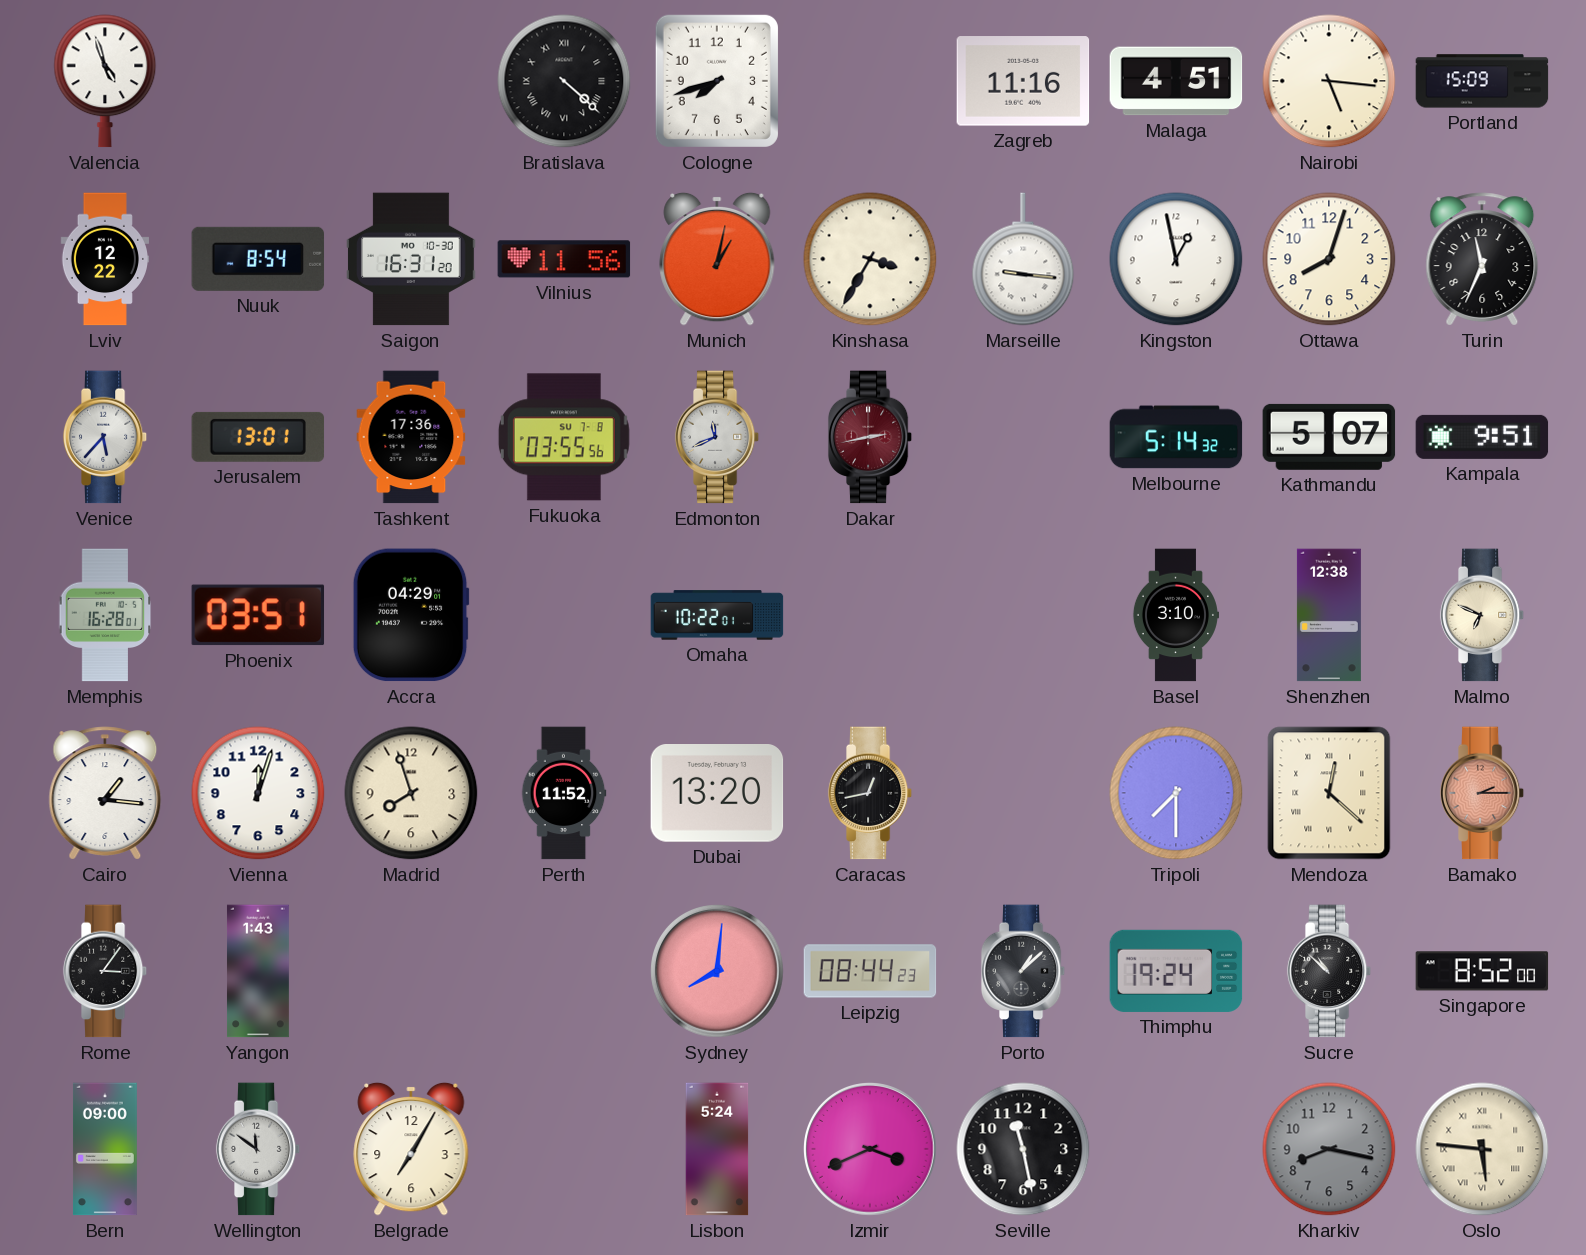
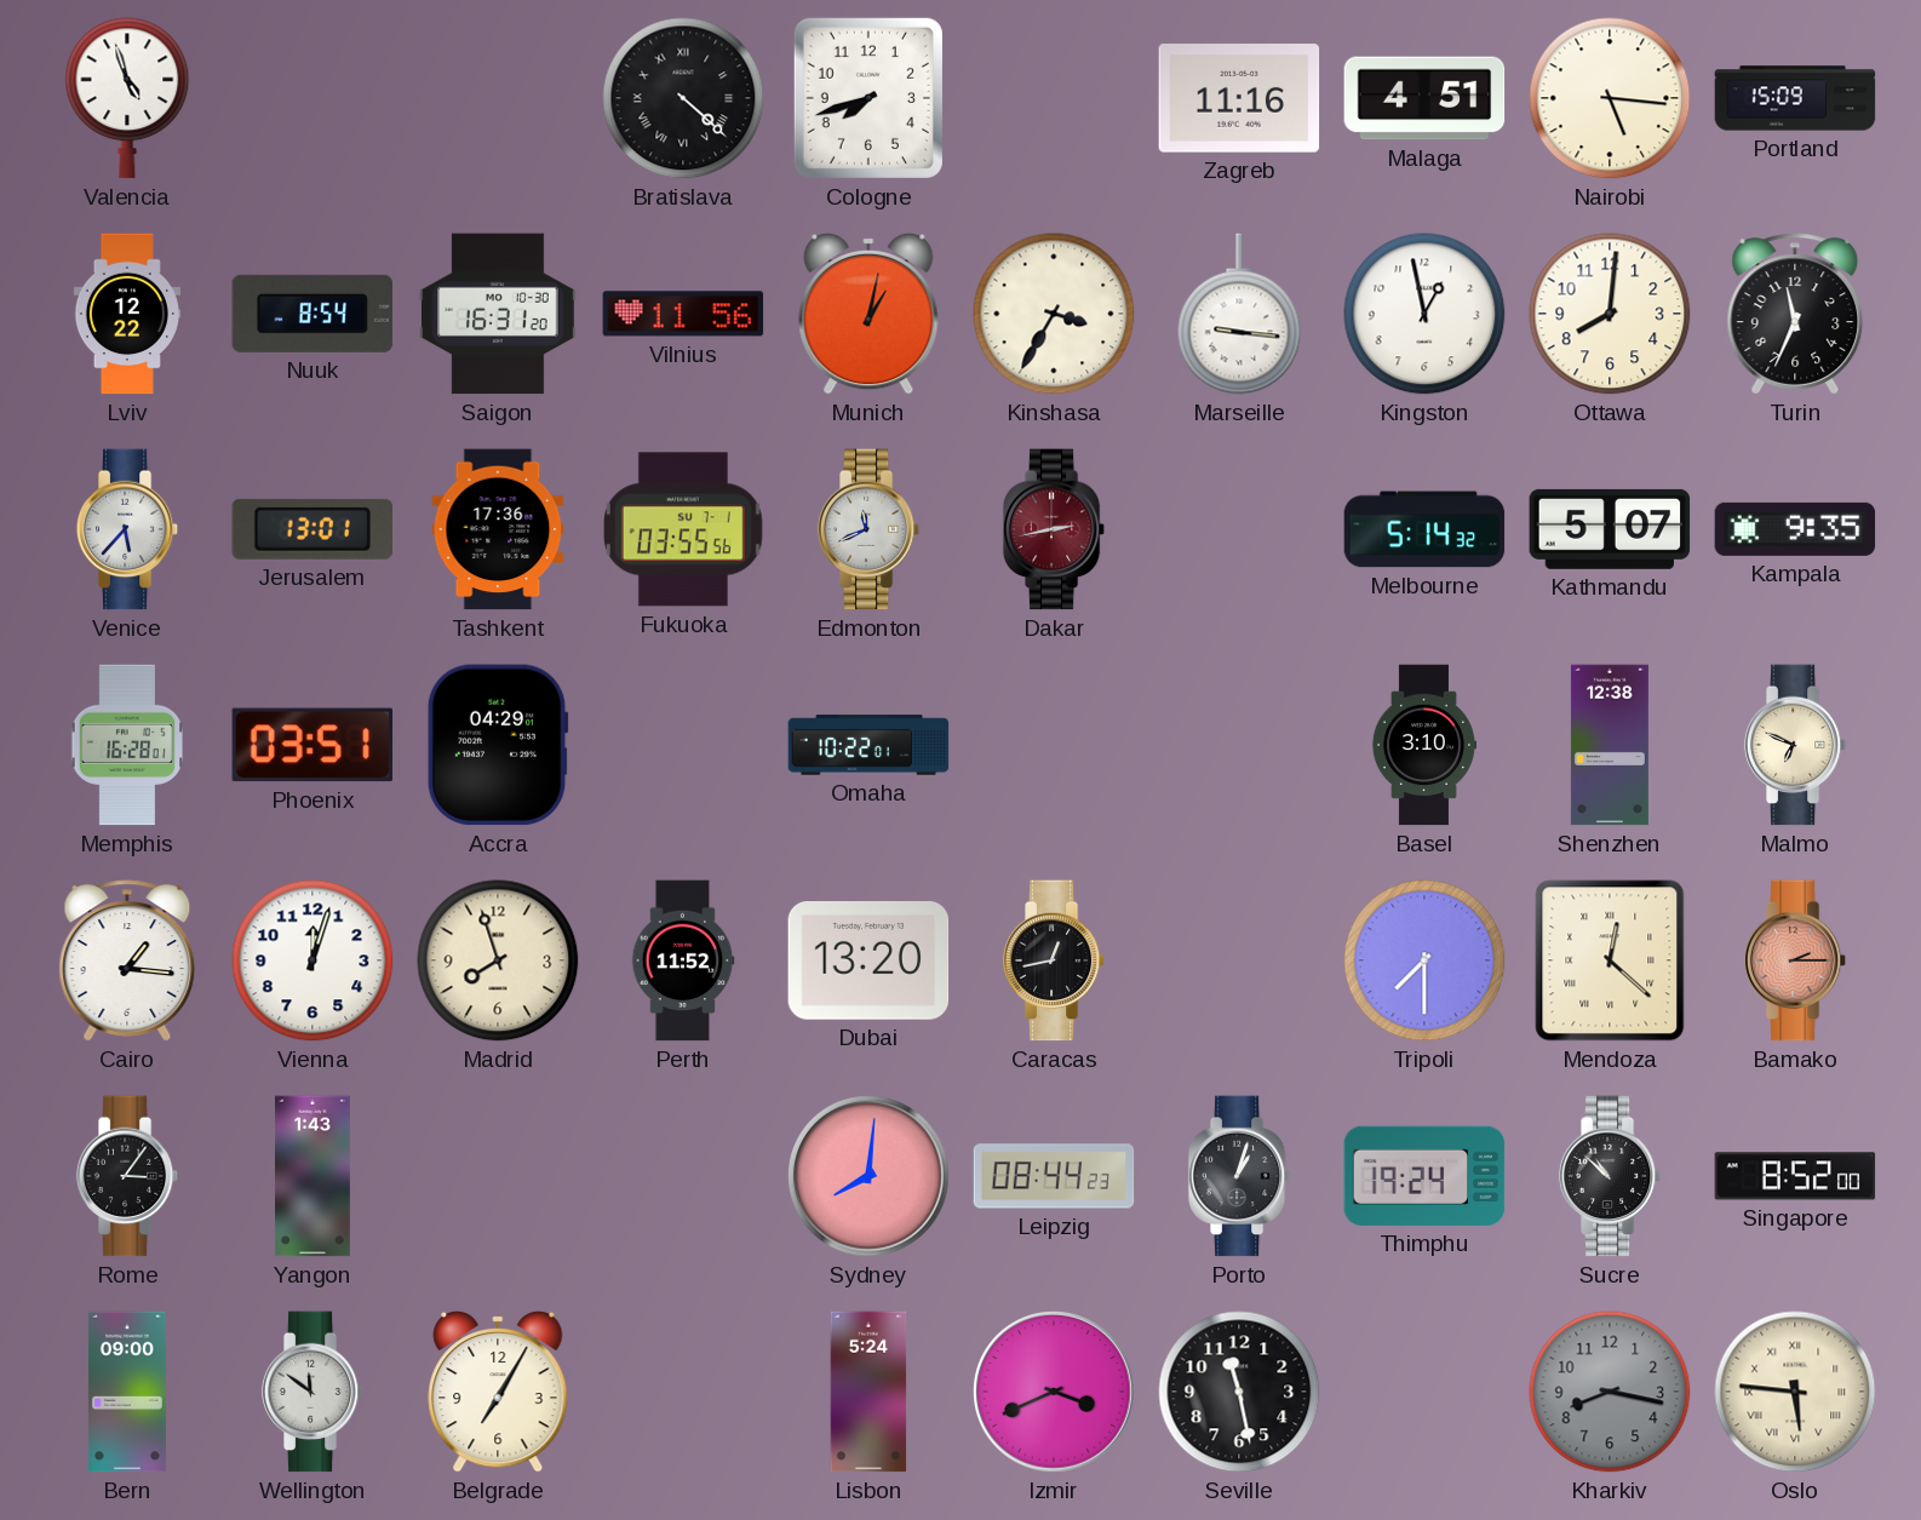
Ottawa: 8:03 -> 8:01 (1610, 314)
Fukuoka date: SU 7-8 -> SU 7-1 (683, 529)
Kampala: 9:51 -> 9:35 (1795, 529)
Porto: 1:08 -> 1:03 (1239, 1176)
